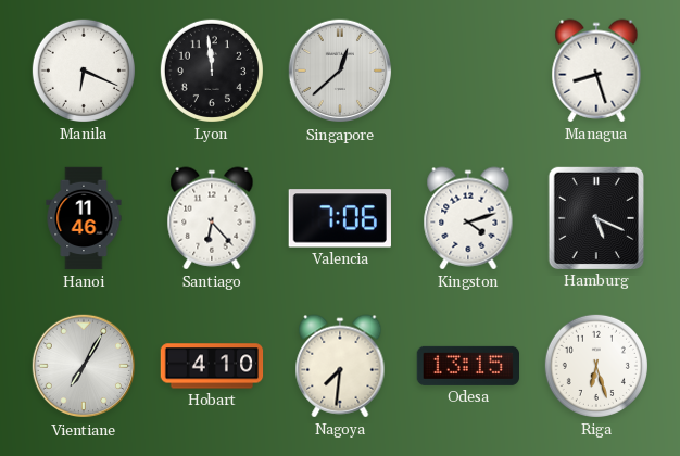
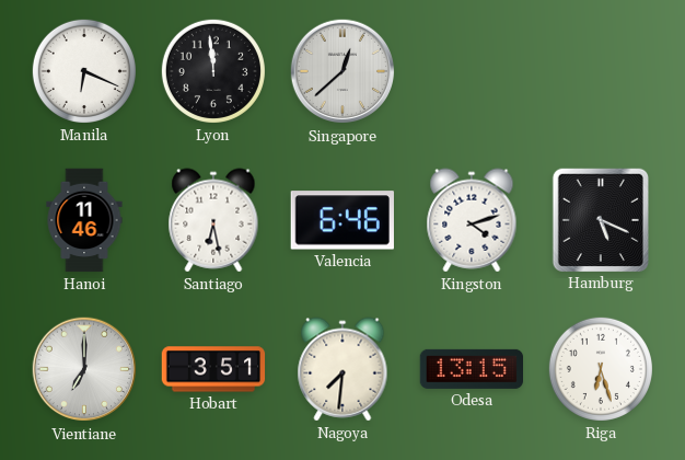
Managua: 8:27 -> none (596, 71)
Santiago: 6:23 -> 6:28 (213, 220)
Valencia: 7:06 -> 6:46 (342, 220)
Vientiane: 7:05 -> 7:00 (84, 369)
Hobart: 4:10 -> 3:51 (213, 369)
